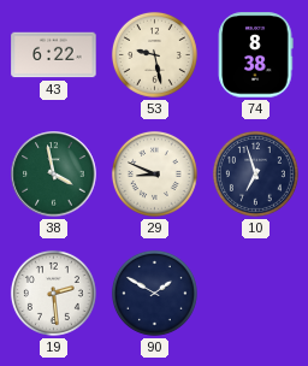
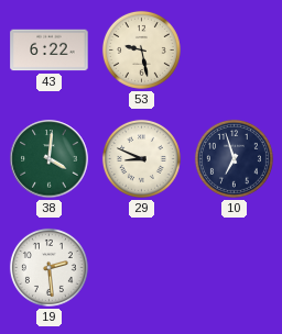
74: 8:38 -> none (256, 55)
38: 3:58 -> 4:01 (50, 159)
90: 1:50 -> none (154, 293)
